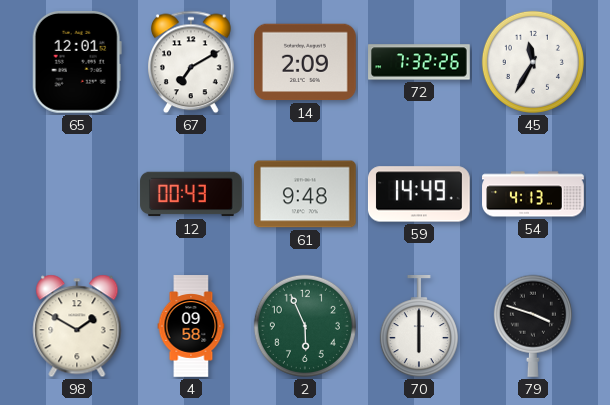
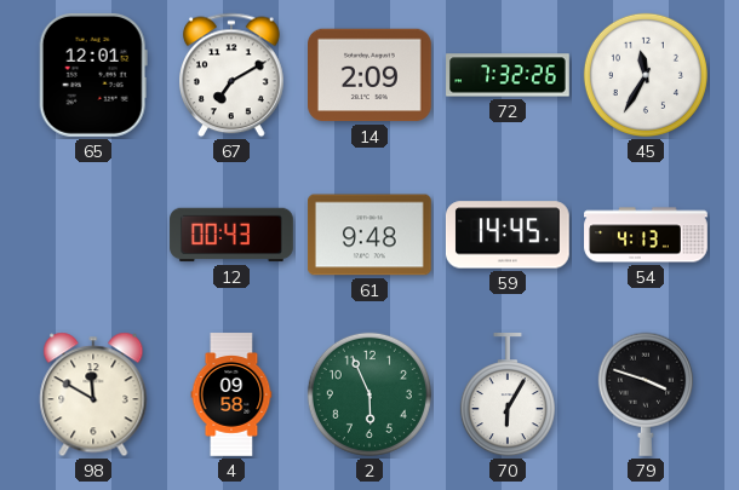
59: 14:49 -> 14:45 (508, 235)
98: 1:50 -> 11:50 (93, 394)
70: 6:00 -> 6:05 (508, 396)
